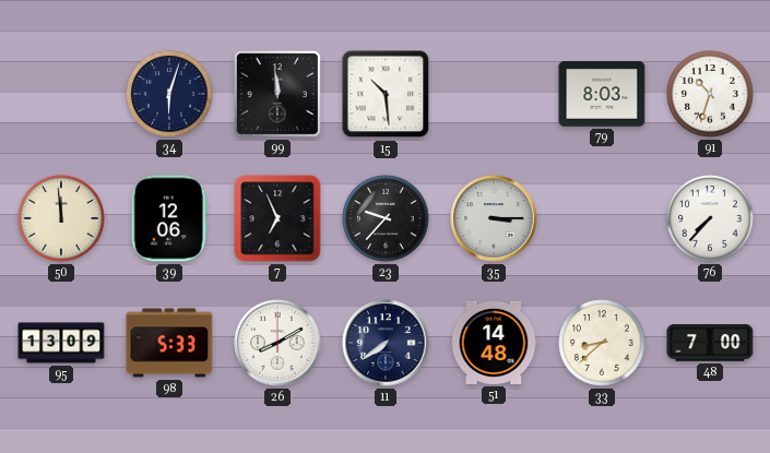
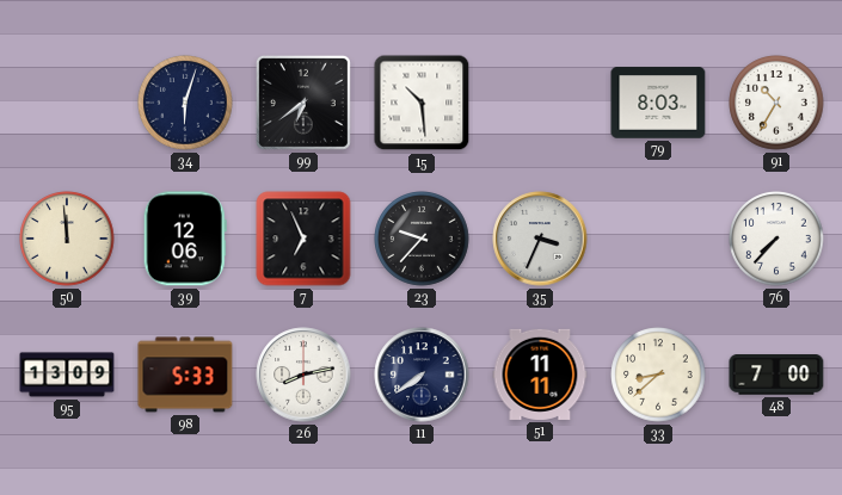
99: 11:59 -> 6:39 (303, 103)
91: 10:33 -> 10:35 (776, 103)
35: 3:15 -> 3:34 (540, 239)
26: 8:10 -> 8:13 (303, 375)
51: 14:48 -> 11:11 (540, 375)
